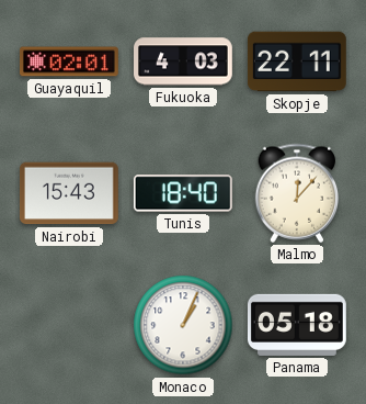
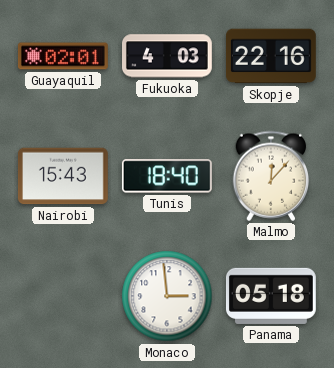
Skopje: 22:11 -> 22:16 (271, 56)
Monaco: 1:04 -> 2:59 (167, 296)
